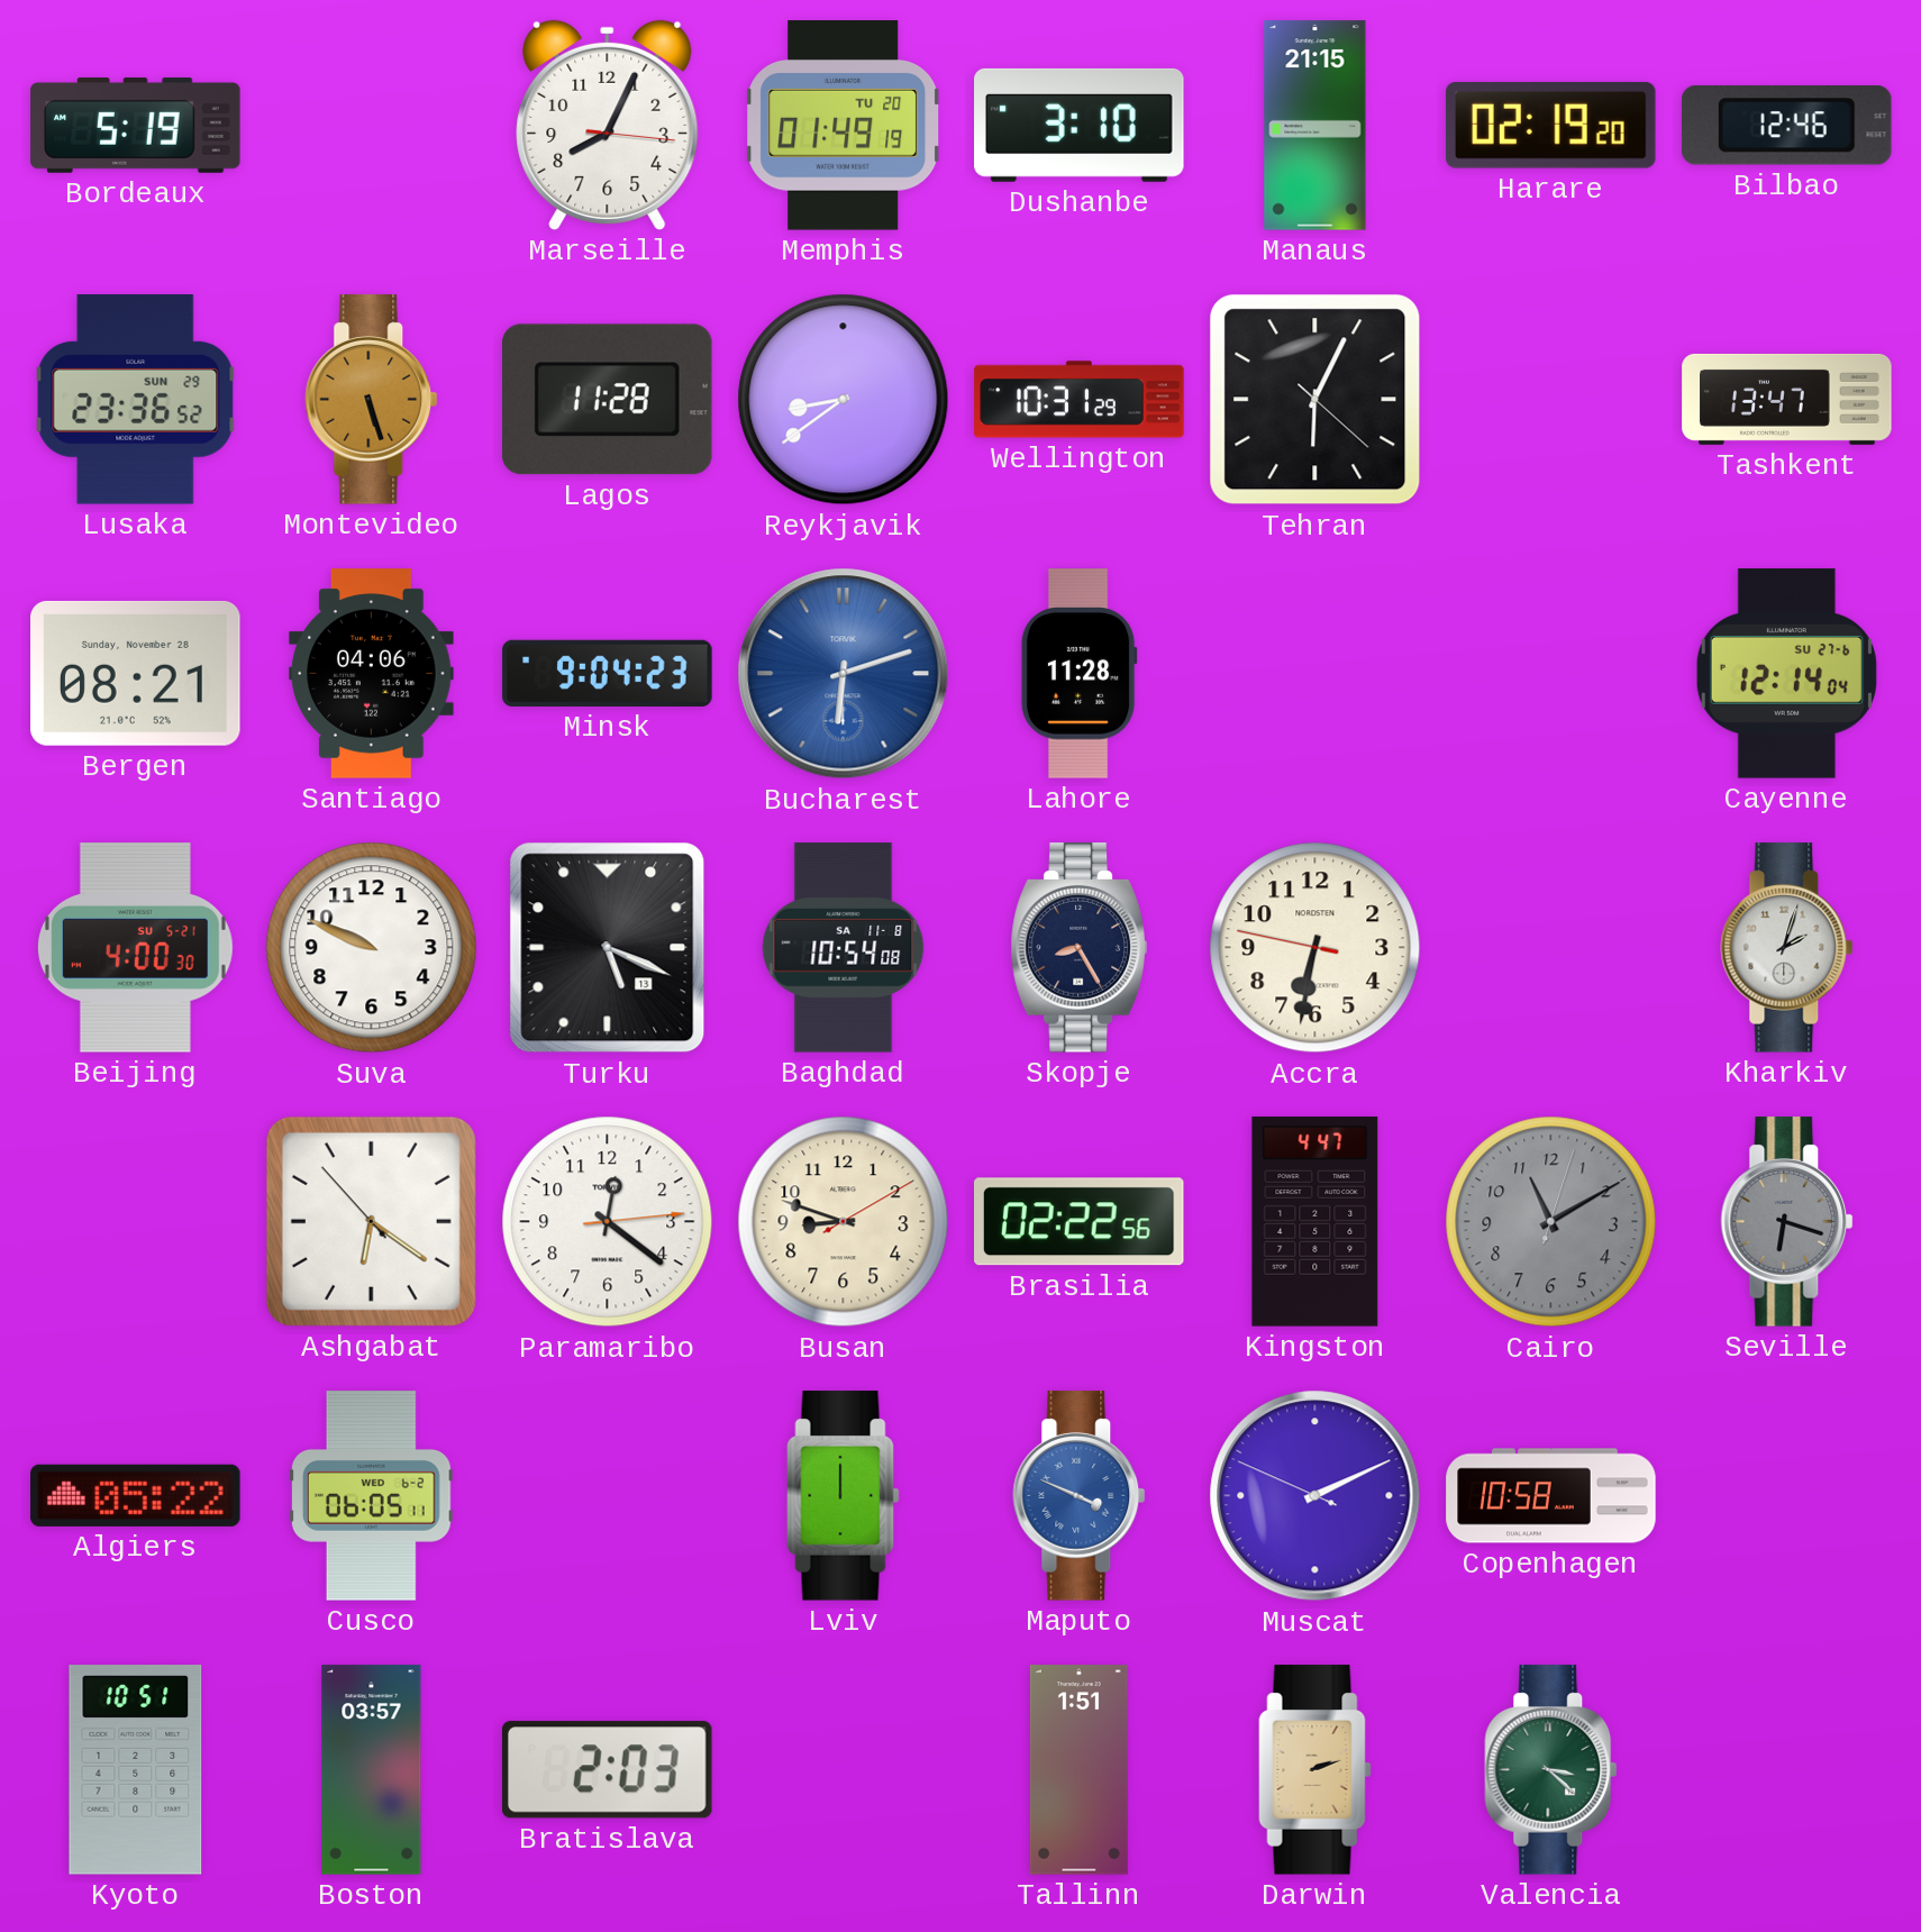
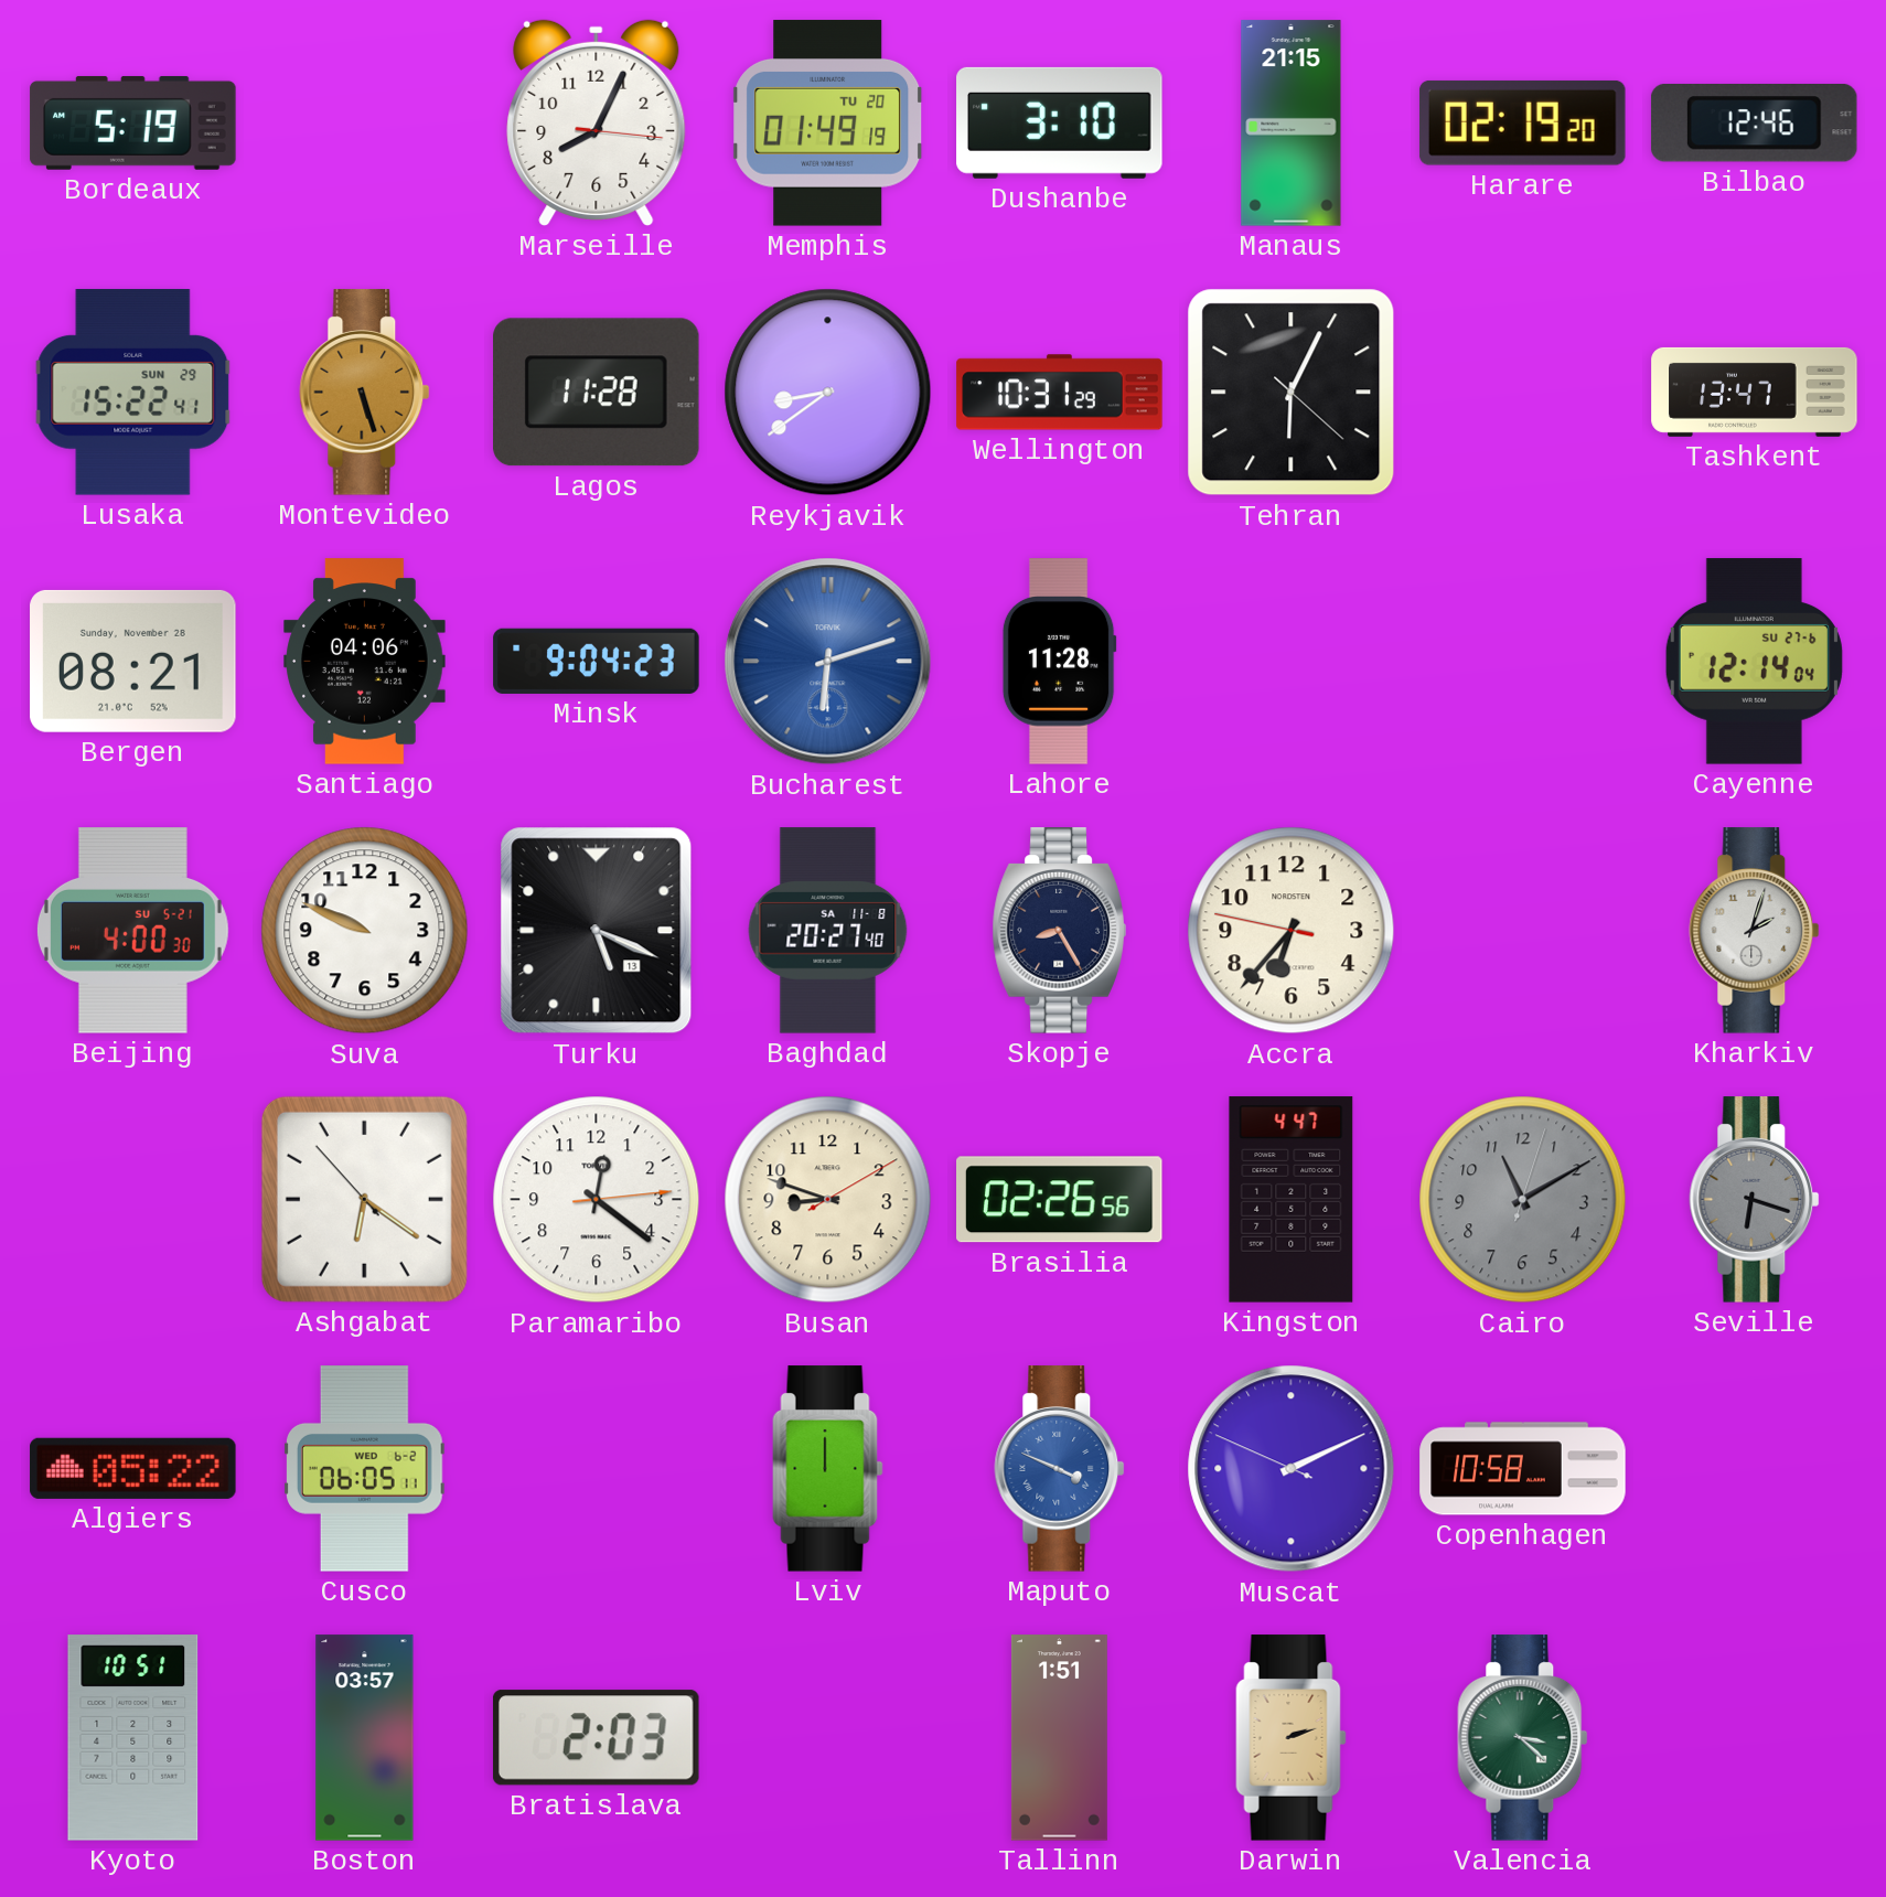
Lusaka: 23:36 -> 15:22 (133, 393)
Baghdad: 10:54 -> 20:27 (828, 931)
Accra: 6:31 -> 6:36 (1292, 931)
Brasilia: 02:22 -> 02:26 (1060, 1200)
